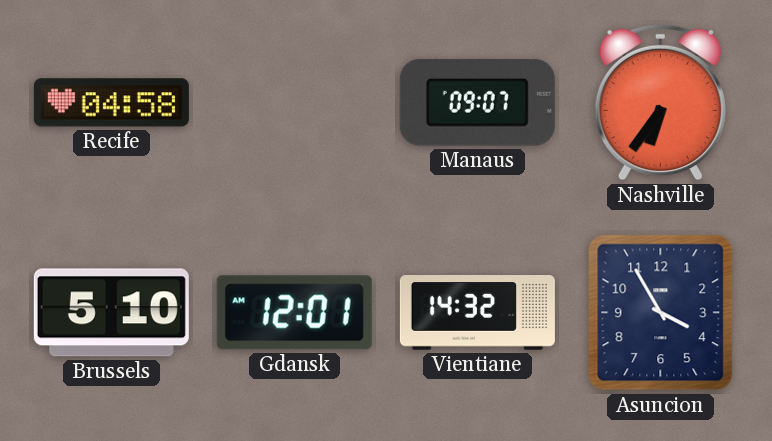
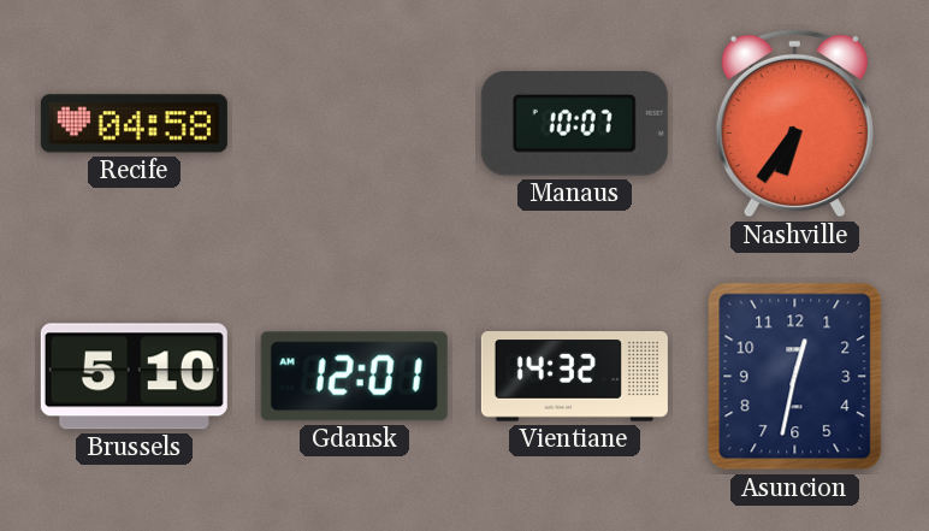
Manaus: 09:07 -> 10:07 (574, 124)
Asuncion: 3:55 -> 12:32 (795, 377)
